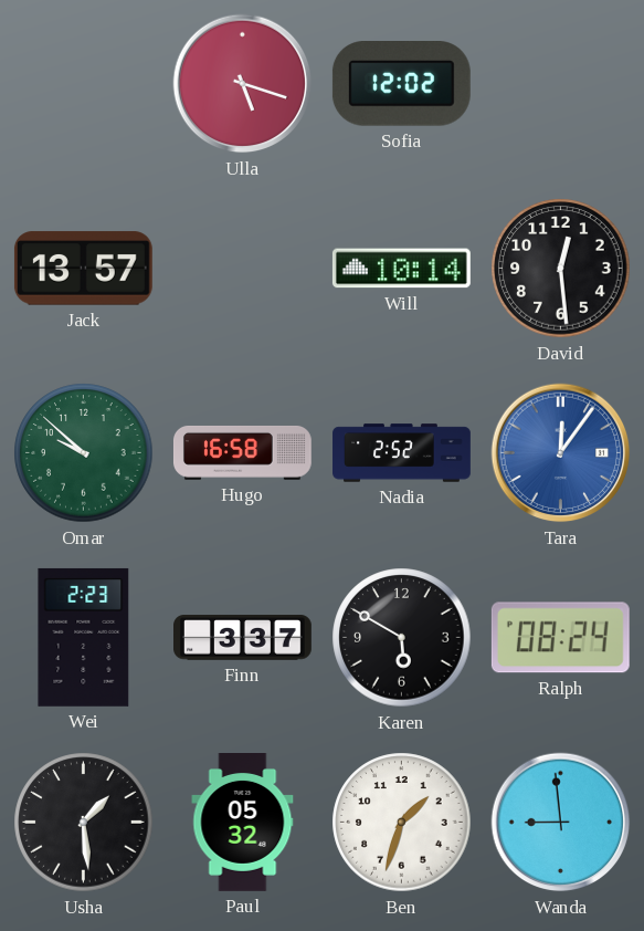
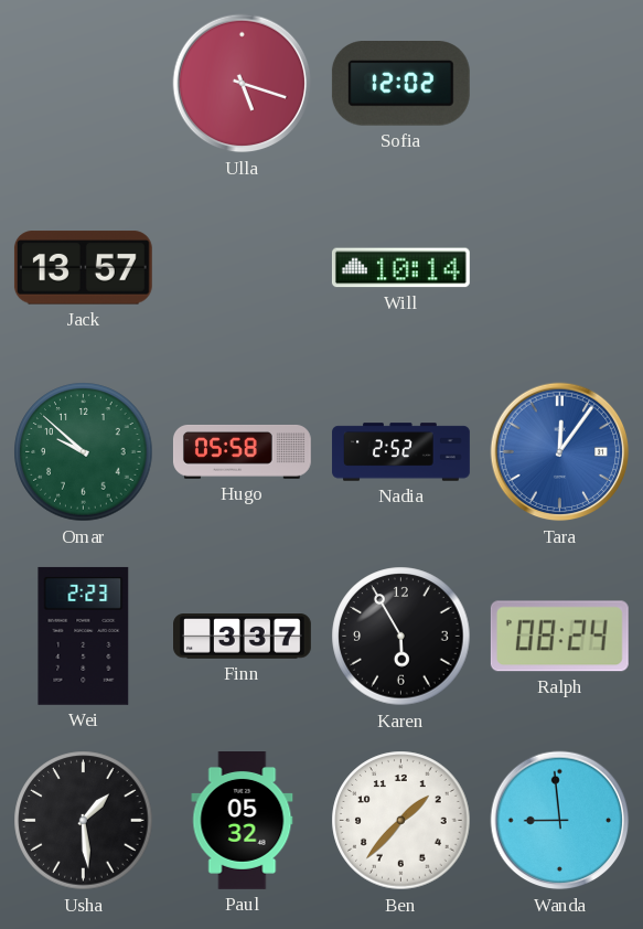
David: 12:29 -> none (561, 269)
Hugo: 16:58 -> 05:58 (242, 451)
Karen: 5:50 -> 5:55 (401, 637)
Ben: 1:33 -> 1:37 (401, 821)
